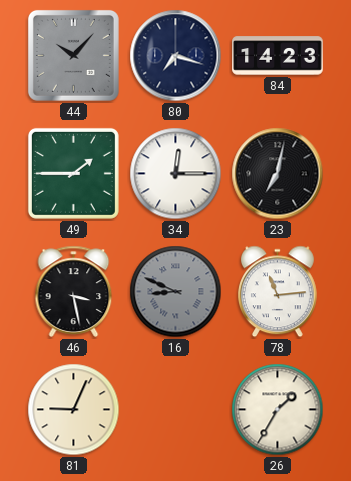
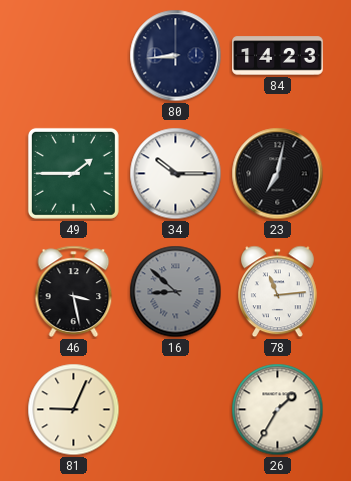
44: 10:07 -> none (73, 55)
80: 7:18 -> 8:44 (176, 56)
34: 12:15 -> 10:15 (176, 174)
16: 8:49 -> 8:52 (176, 292)
